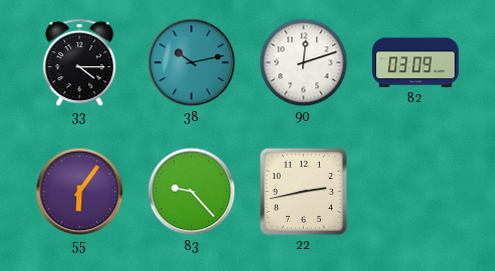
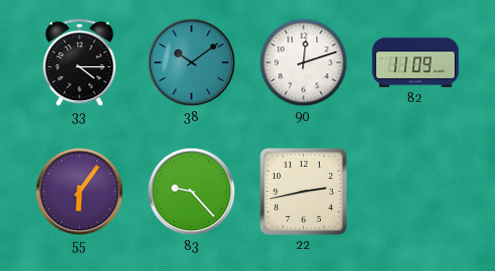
38: 10:13 -> 10:09 (192, 63)
82: 03:09 -> 11:09 (416, 63)
